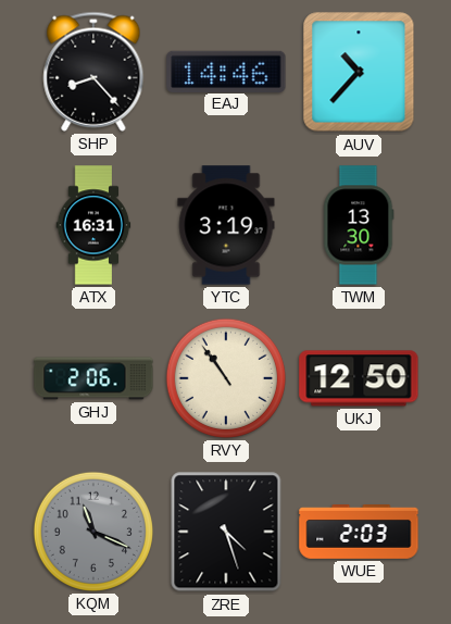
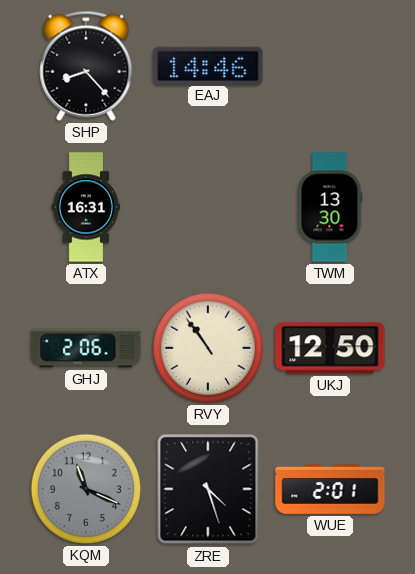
AUV: 10:37 -> none (359, 72)
YTC: 3:19 -> none (226, 225)
WUE: 2:03 -> 2:01 (330, 490)
